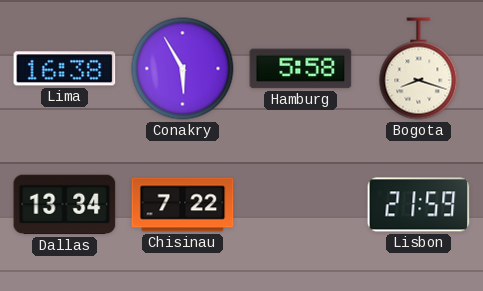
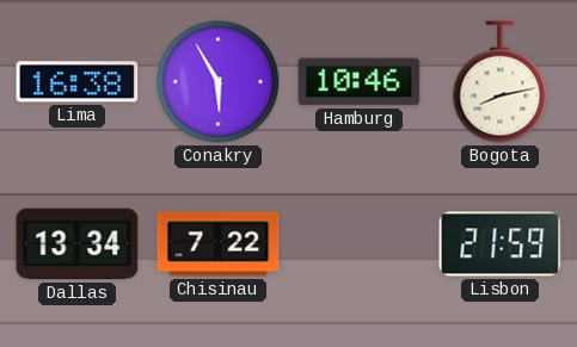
Hamburg: 5:58 -> 10:46 (360, 82)
Bogota: 8:18 -> 8:13 (501, 82)
